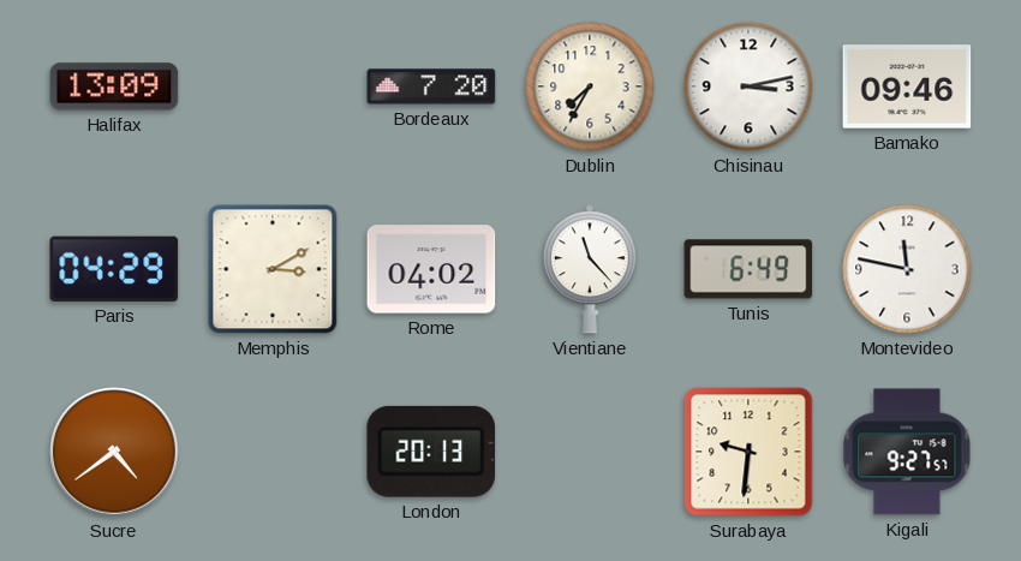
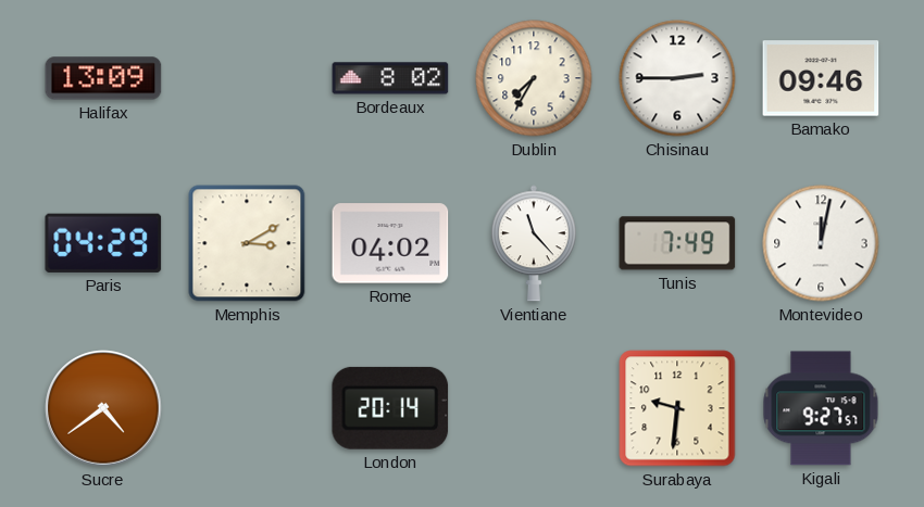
Bordeaux: 7:20 -> 8:02 (390, 78)
Chisinau: 3:13 -> 2:45 (677, 78)
Tunis: 6:49 -> 7:49 (677, 243)
Montevideo: 11:47 -> 12:02 (821, 243)
London: 20:13 -> 20:14 (390, 408)
